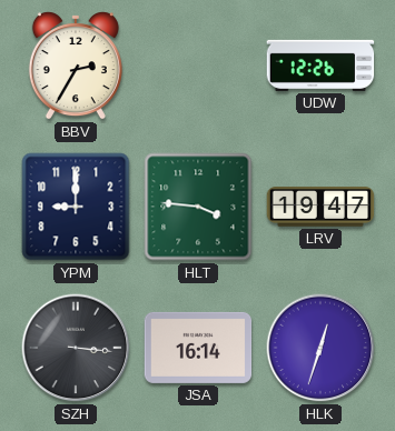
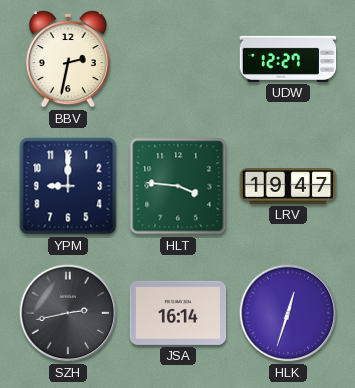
BBV: 2:35 -> 2:32 (68, 59)
UDW: 12:26 -> 12:27 (288, 59)
SZH: 3:16 -> 2:43 (68, 313)
